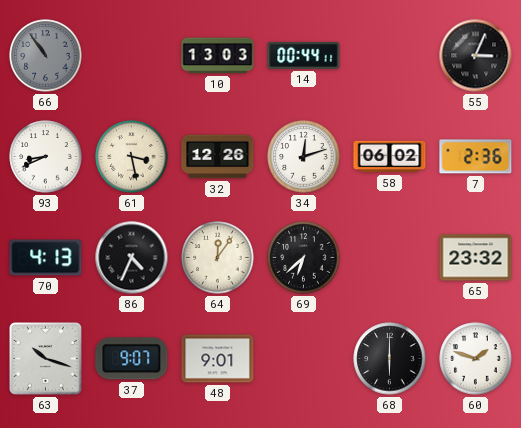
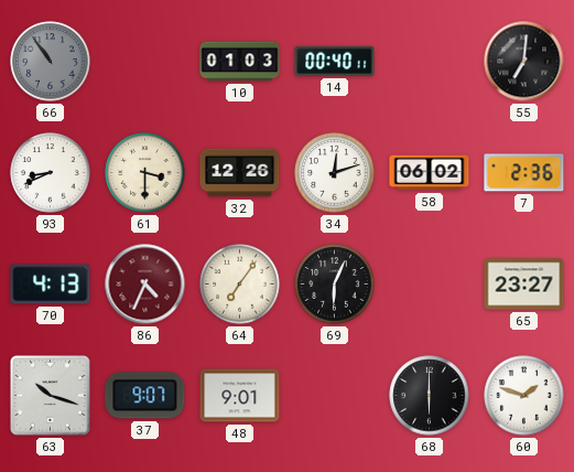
10: 13:03 -> 01:03 (240, 62)
14: 00:44 -> 00:40 (335, 61)
55: 3:04 -> 7:01 (524, 62)
61: 3:28 -> 3:30 (145, 173)
86 dial: black -> burgundy (145, 285)
64: 12:06 -> 7:06 (240, 285)
69: 6:38 -> 6:04 (335, 285)
65: 23:32 -> 23:27 (524, 285)
